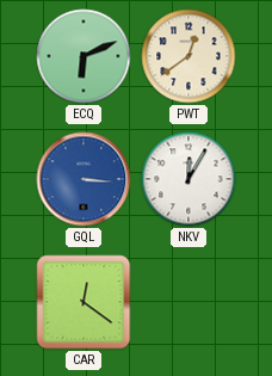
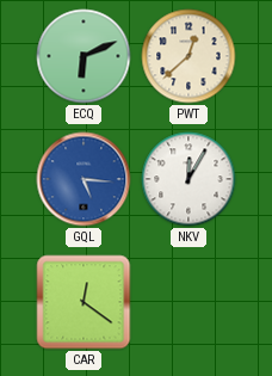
PWT: 12:39 -> 12:38 (188, 56)
GQL: 3:16 -> 5:16 (84, 179)
